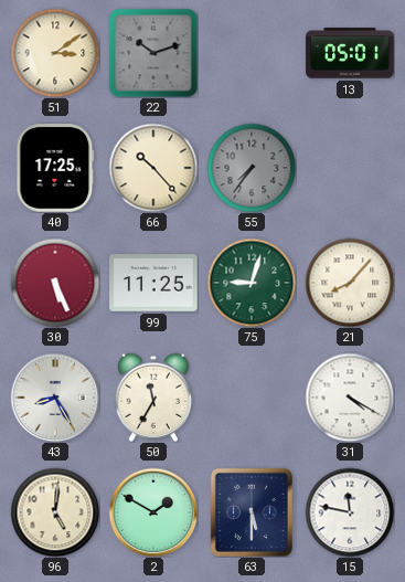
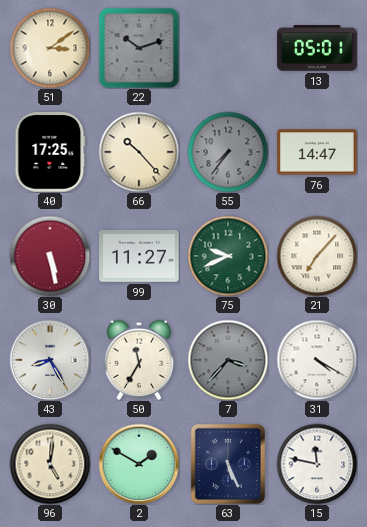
76: none -> 14:47 (317, 152)
30: 5:26 -> 5:28 (50, 256)
99: 11:25 -> 11:27 (139, 257)
75: 9:03 -> 9:41 (228, 256)
21: 8:07 -> 7:07 (317, 256)
7: none -> 3:37 (228, 360)
63: 5:30 -> 5:26 (228, 464)
